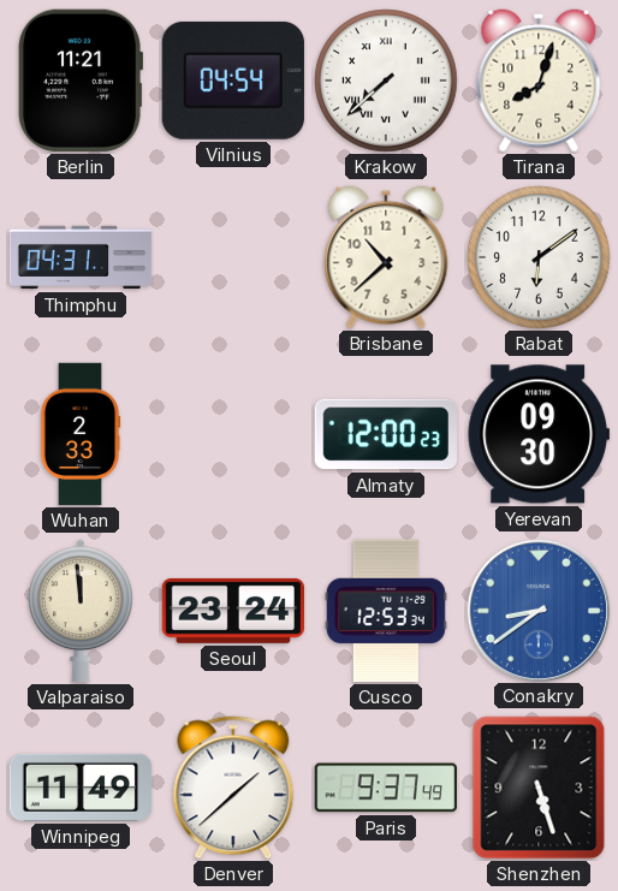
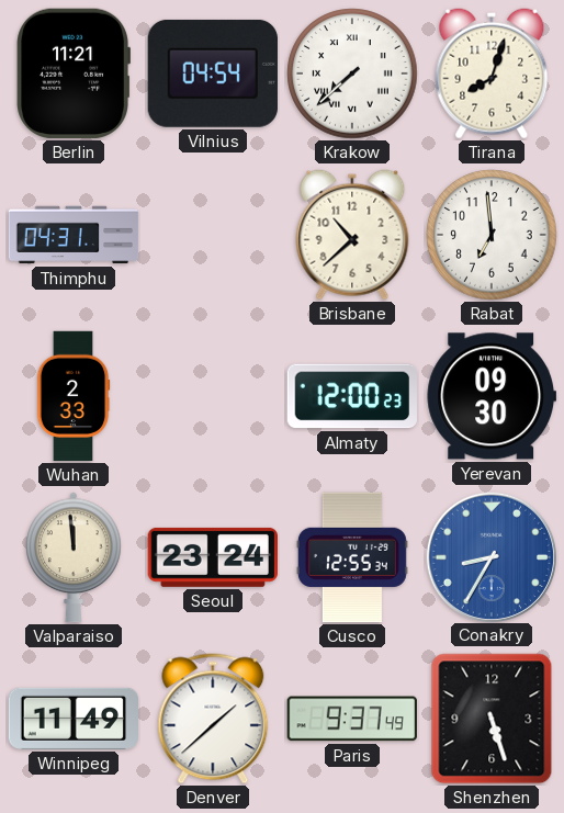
Rabat: 6:09 -> 6:59 (492, 235)
Cusco: 12:53 -> 12:55 (352, 557)
Conakry: 8:39 -> 8:35 (490, 556)
